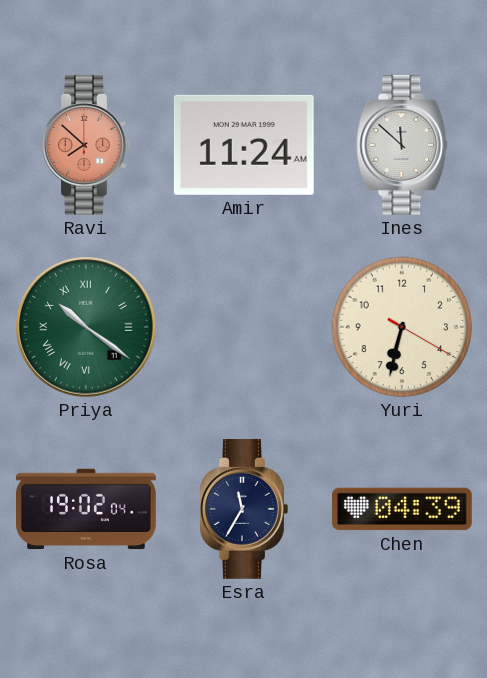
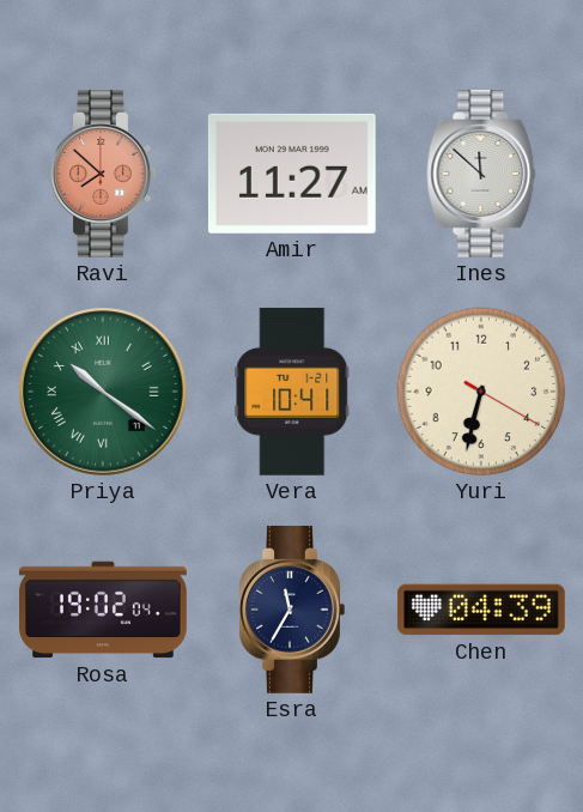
Amir: 11:24 -> 11:27 (292, 174)
Vera: none -> 10:41 (292, 392)
